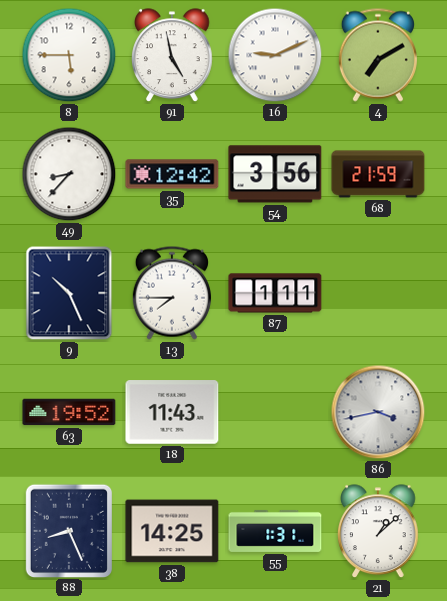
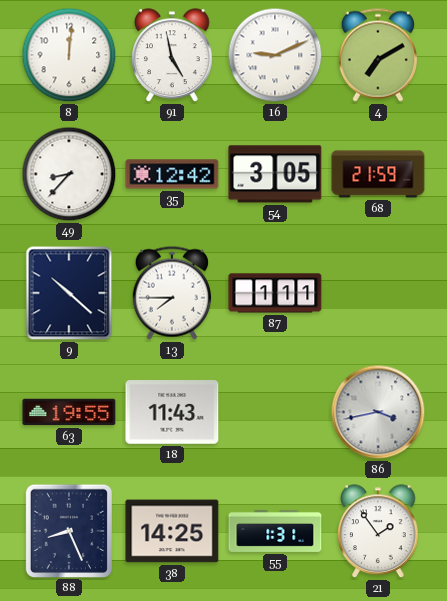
8: 5:45 -> 12:01 (69, 55)
54: 3:56 -> 3:05 (275, 174)
9: 10:26 -> 10:22 (69, 293)
63: 19:52 -> 19:55 (69, 412)
21: 1:08 -> 1:54 (378, 532)
